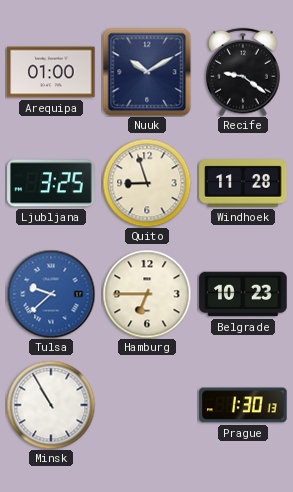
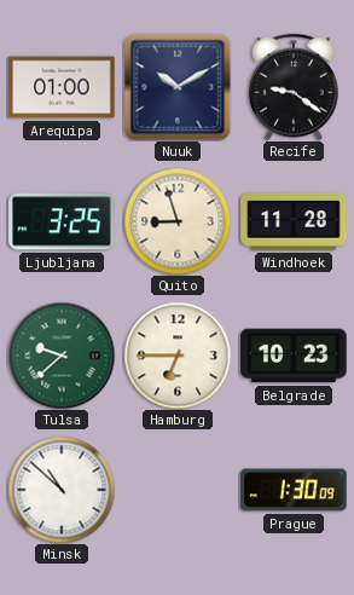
Tulsa dial: blue -> green (62, 356)
Minsk: 10:55 -> 10:52 (62, 490)
Prague: 1:30:13 -> 1:30:09 (294, 490)
